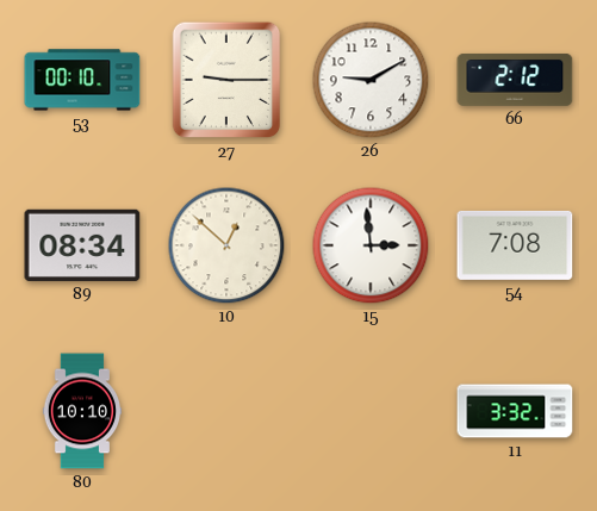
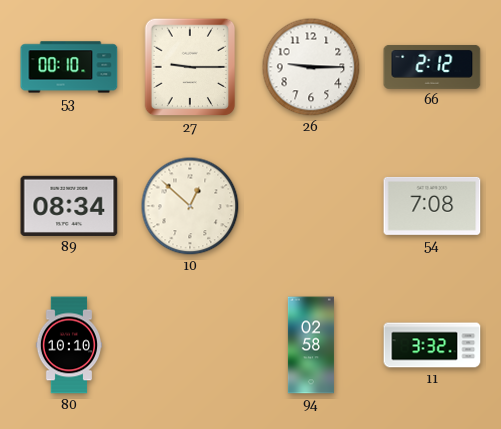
26: 9:10 -> 9:15 (311, 67)
15: 2:59 -> none (371, 245)
94: none -> 02:58 (311, 345)
